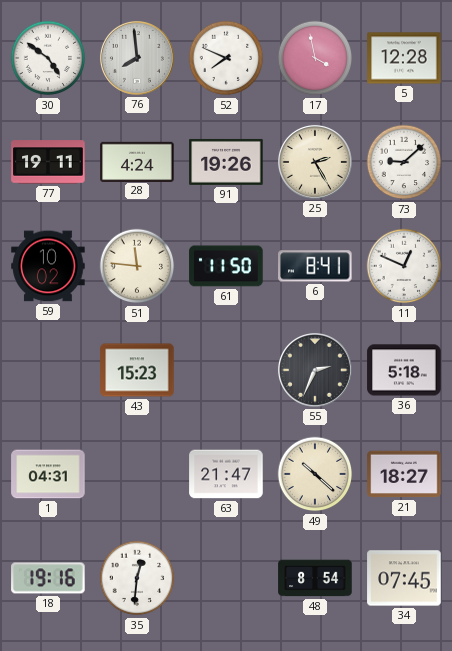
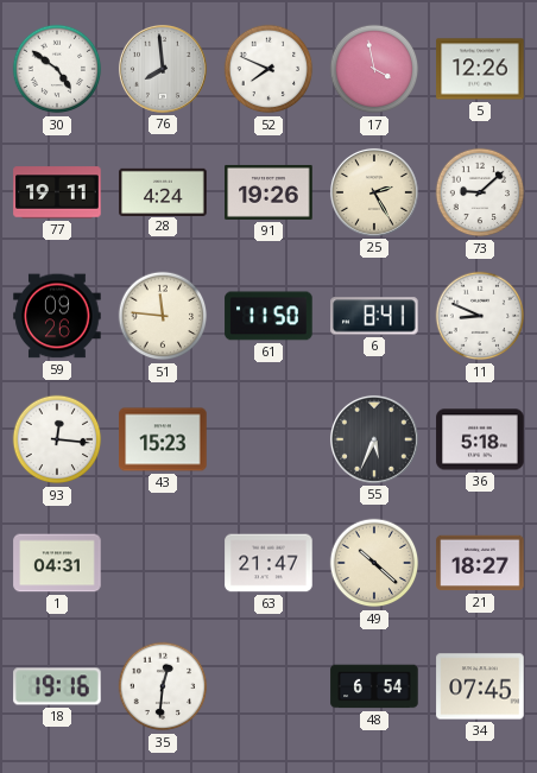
5: 12:28 -> 12:26 (480, 69)
59: 10:02 -> 09:26 (57, 316)
11: 12:49 -> 8:49 (480, 316)
93: none -> 12:16 (57, 439)
55: 2:34 -> 5:34 (374, 439)
48: 8:54 -> 6:54 (374, 686)
